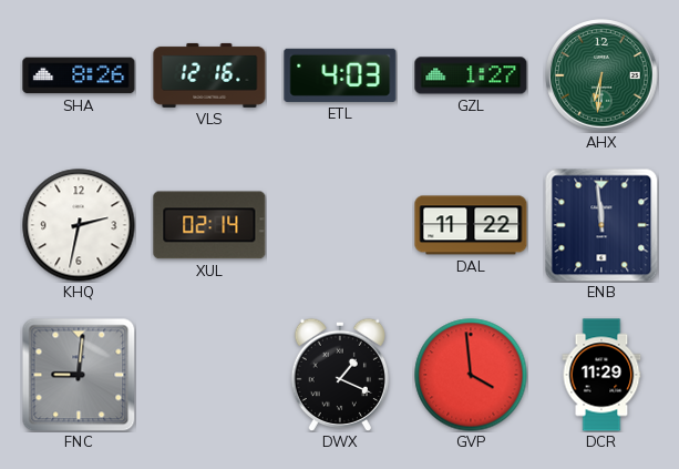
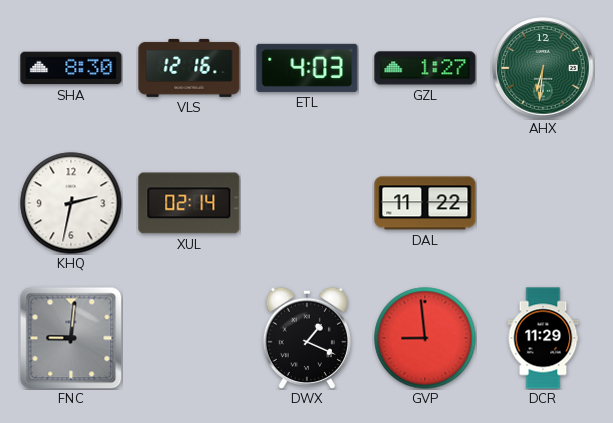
SHA: 8:26 -> 8:30 (71, 68)
ENB: 11:59 -> none (601, 225)
GVP: 3:59 -> 8:59 (425, 338)
